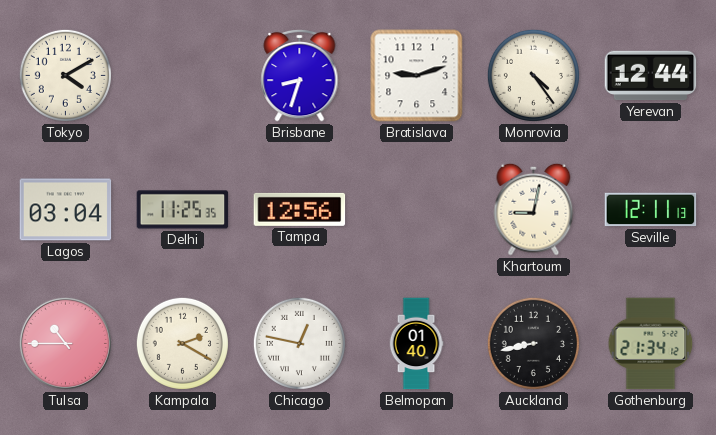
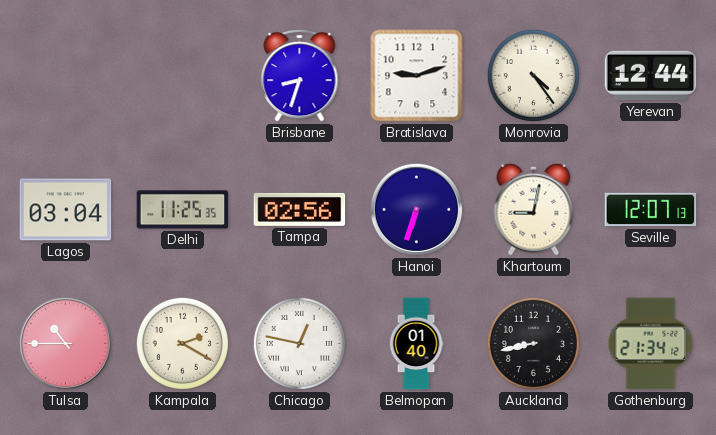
Tokyo: 4:10 -> none (65, 75)
Tampa: 12:56 -> 02:56 (300, 209)
Hanoi: none -> 6:33 (416, 209)
Seville: 12:11 -> 12:07 (651, 210)
